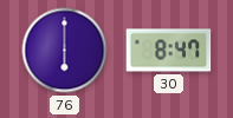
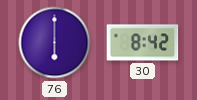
30: 8:47 -> 8:42 (143, 43)
